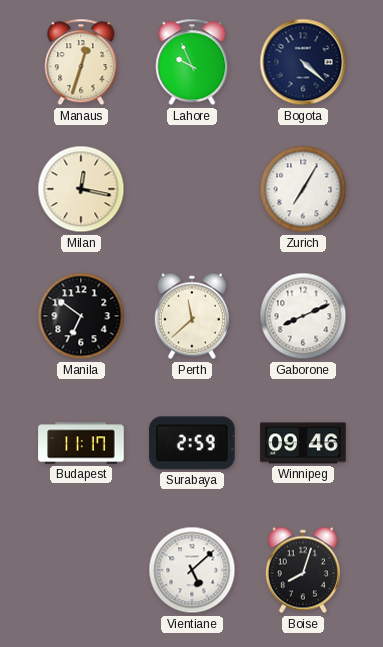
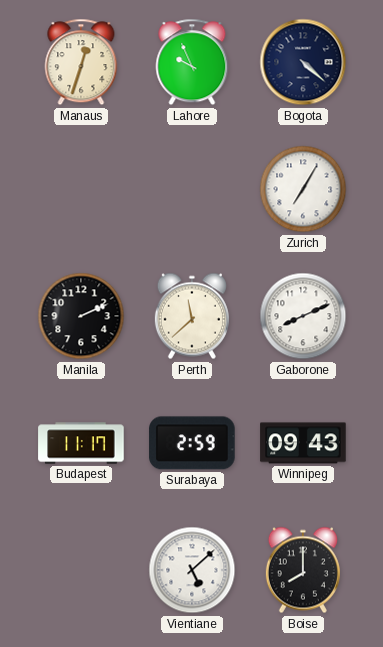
Milan: 12:17 -> none (81, 189)
Manila: 6:51 -> 2:11 (81, 316)
Winnipeg: 09:46 -> 09:43 (303, 443)
Boise: 8:03 -> 8:00 (303, 570)
